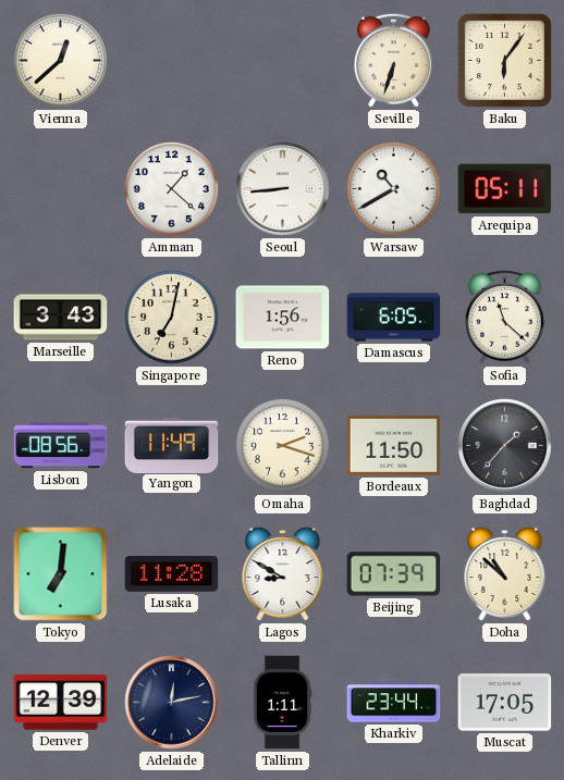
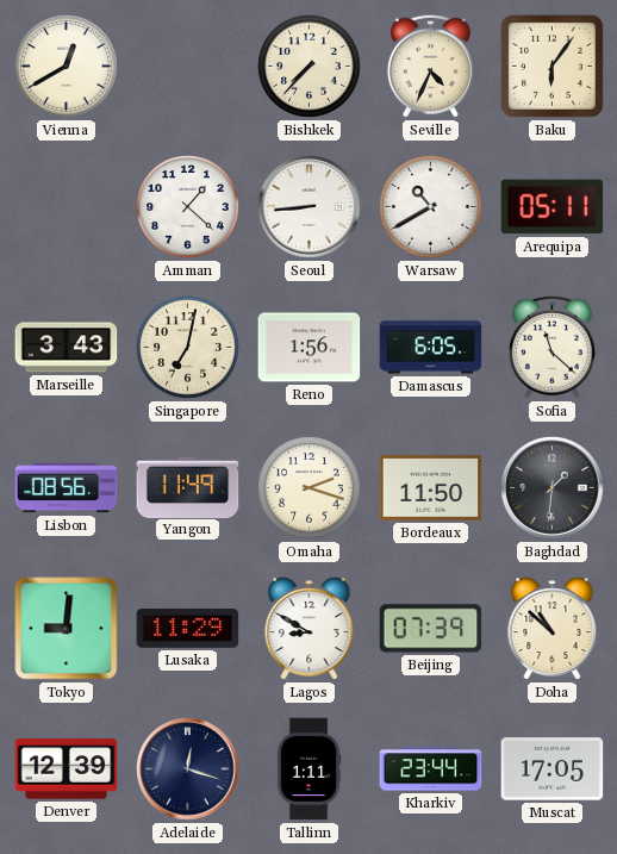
Vienna: 12:38 -> 12:40 (67, 67)
Bishkek: none -> 7:37 (310, 67)
Seville: 6:33 -> 4:34 (430, 66)
Baghdad: 1:37 -> 1:31 (553, 488)
Tokyo: 7:01 -> 9:01 (67, 629)
Lusaka: 11:28 -> 11:29 (188, 628)
Adelaide: 12:13 -> 12:18 (188, 769)
